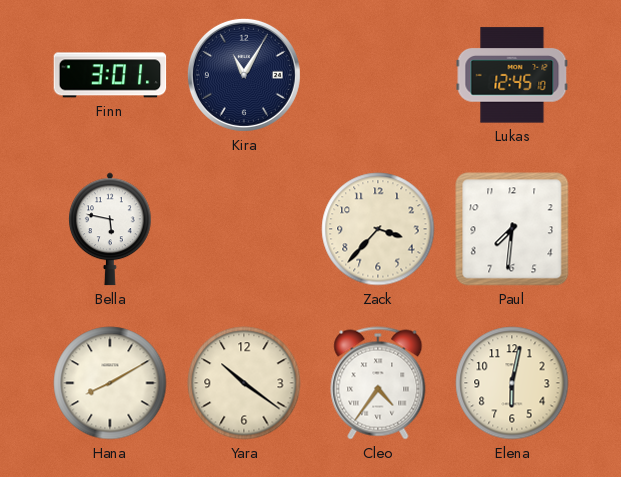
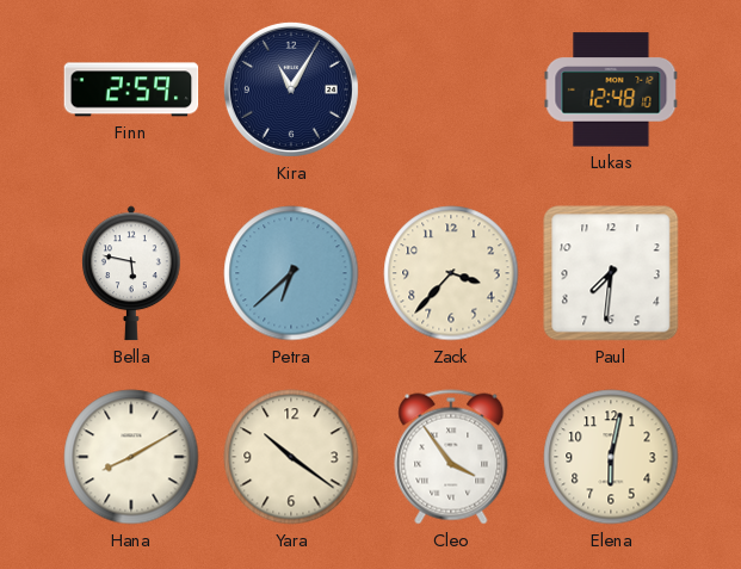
Finn: 3:01 -> 2:59 (131, 89)
Lukas: 12:45 -> 12:48 (611, 89)
Petra: none -> 6:38 (291, 273)
Cleo: 4:36 -> 3:54 (451, 457)
